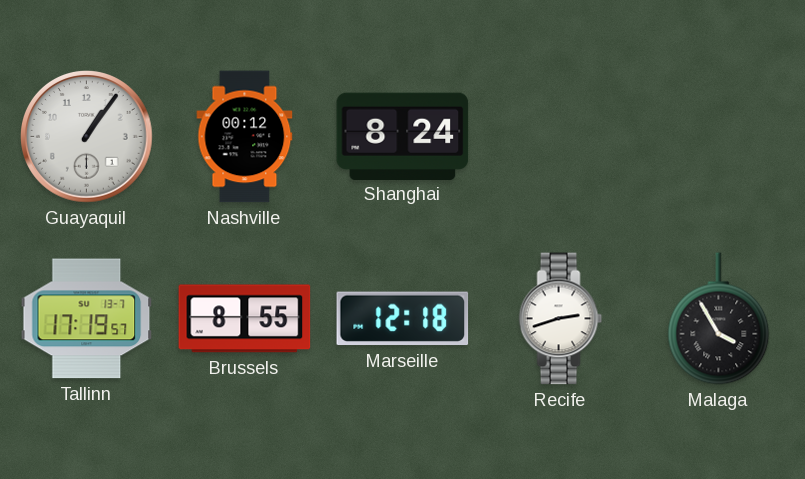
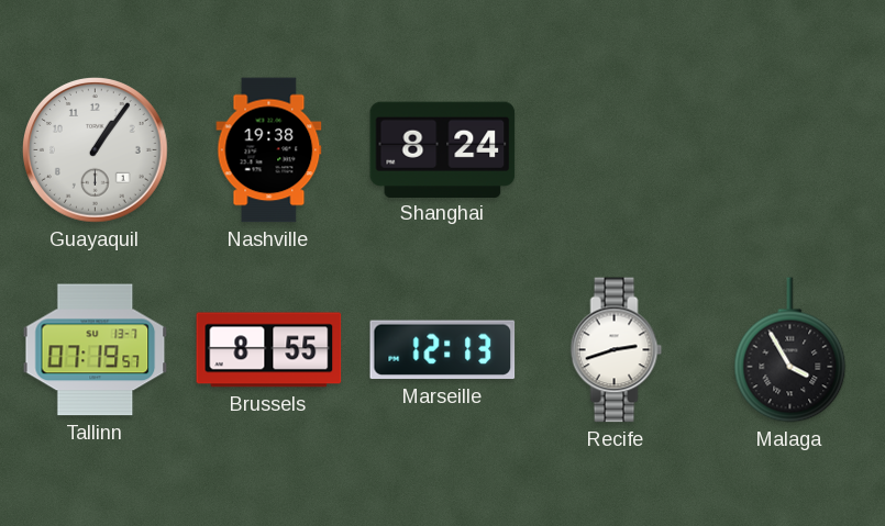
Nashville: 00:12 -> 19:38 (269, 150)
Tallinn: 17:19 -> 07:19 (96, 350)
Marseille: 12:18 -> 12:13 (443, 350)
